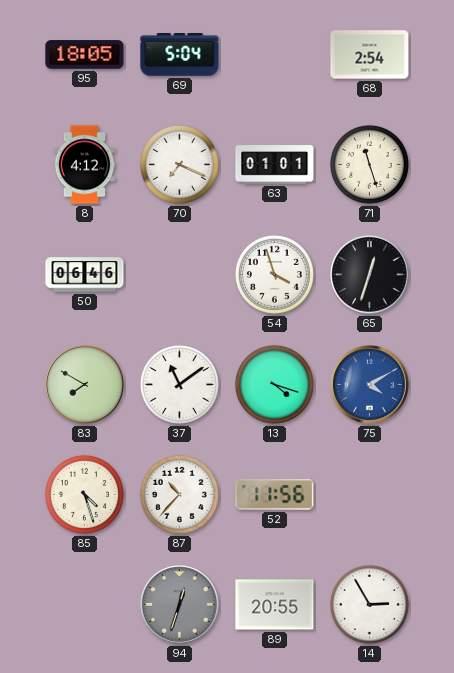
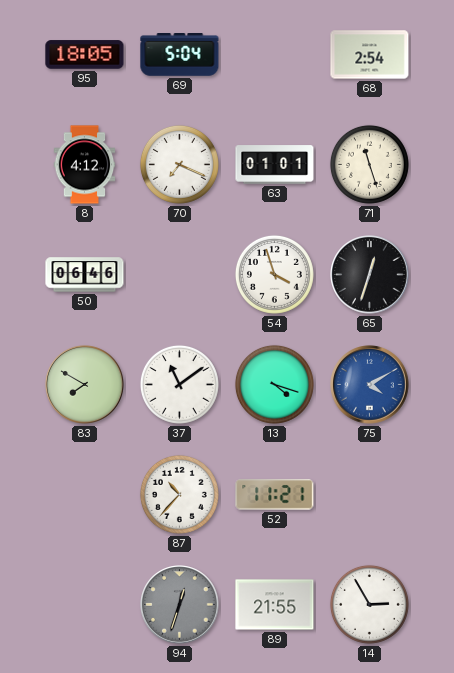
85: 4:27 -> none (84, 494)
52: 11:56 -> 11:21 (275, 495)
89: 20:55 -> 21:55 (275, 605)
